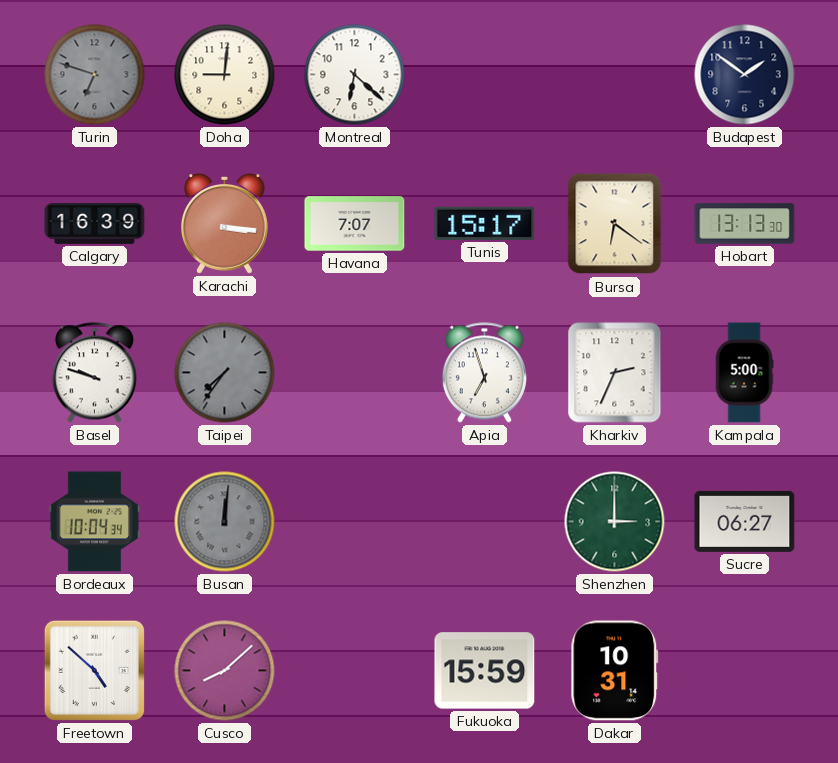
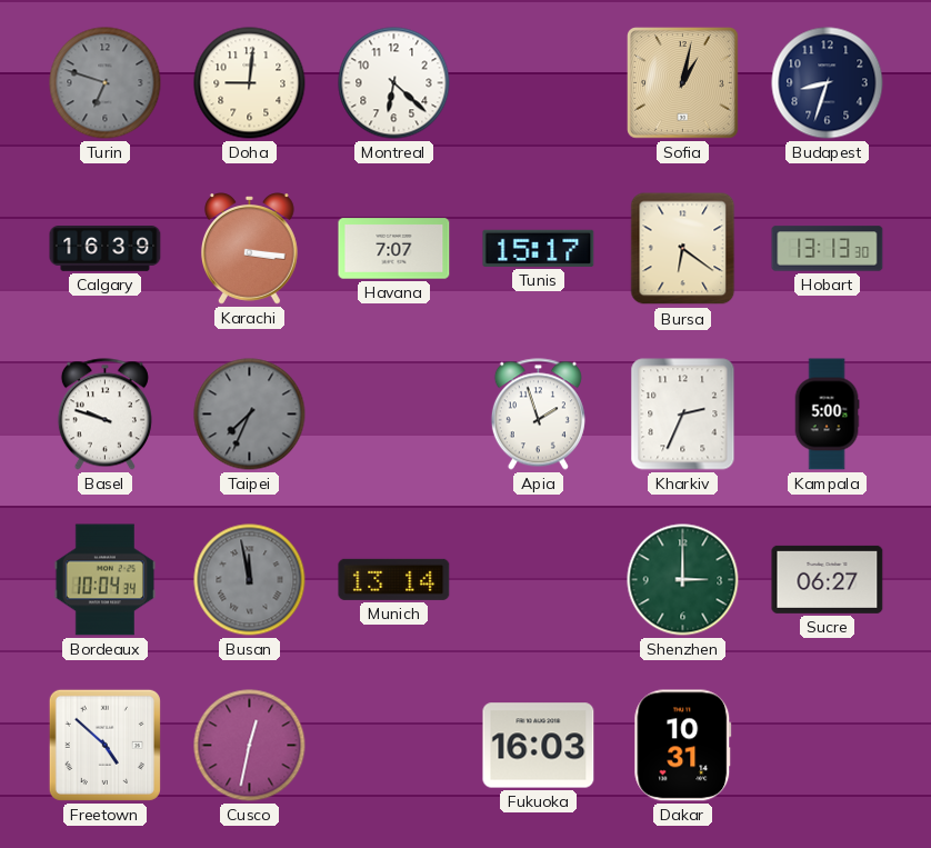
Sofia: none -> 1:02 (683, 83)
Budapest: 1:51 -> 8:33 (828, 83)
Taipei: 7:36 -> 7:34 (250, 415)
Apia: 6:57 -> 1:57 (538, 415)
Busan: 12:01 -> 11:58 (250, 580)
Munich: none -> 13:14 (394, 579)
Cusco: 8:08 -> 12:32 (250, 746)
Fukuoka: 15:59 -> 16:03 (539, 746)
